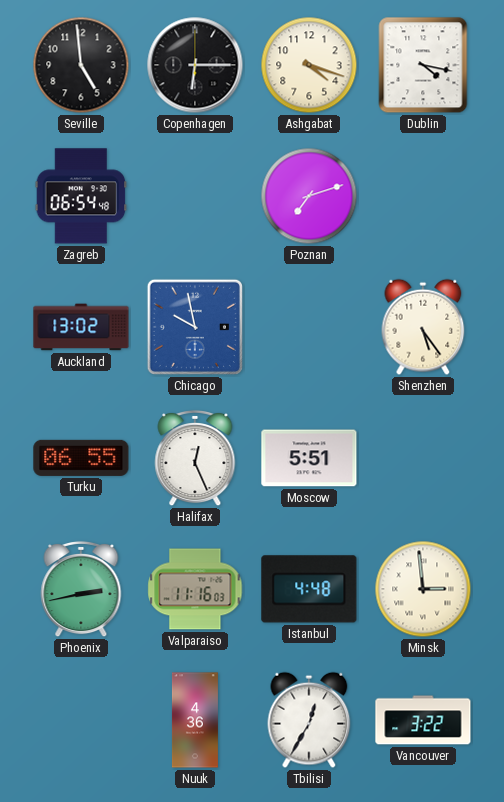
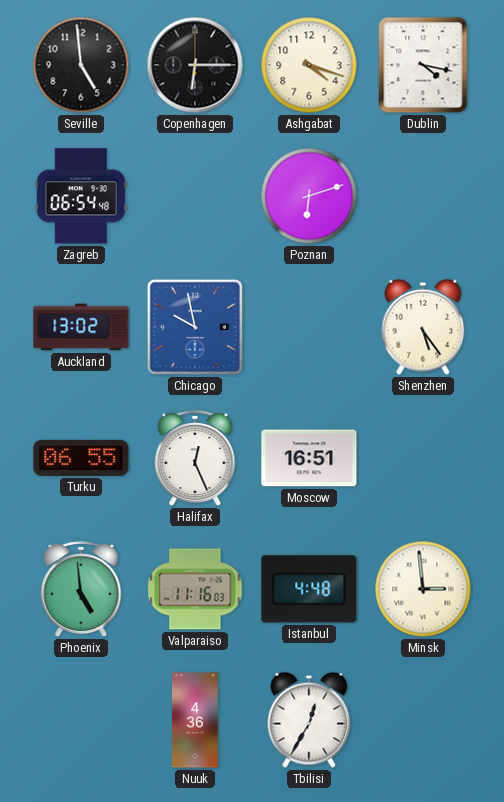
Poznan: 7:12 -> 6:12 (309, 196)
Moscow: 5:51 -> 16:51 (309, 458)
Phoenix: 2:43 -> 4:59 (81, 589)
Vancouver: 3:22 -> none (423, 720)
